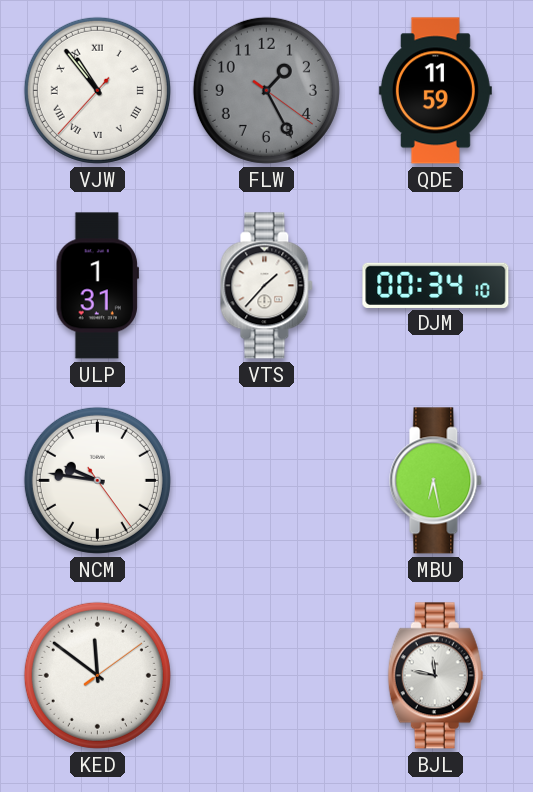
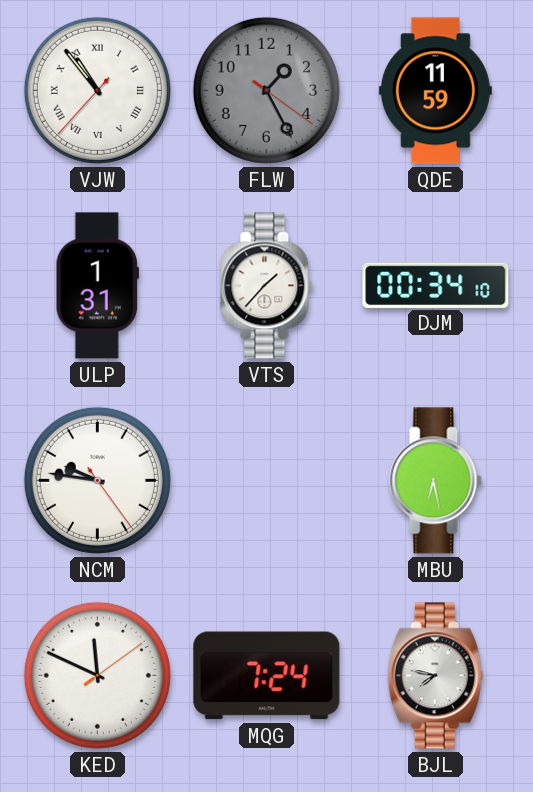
KED: 11:51 -> 11:49 (97, 675)
MQG: none -> 7:24 (267, 676)
BJL: 11:47 -> 7:47 (435, 676)
